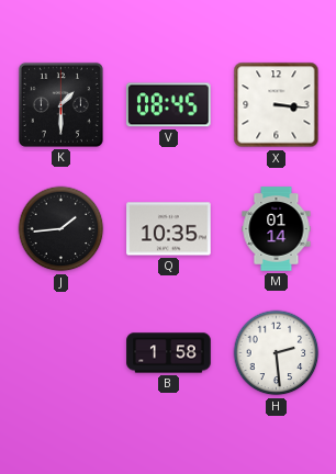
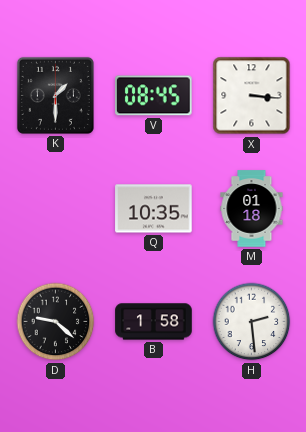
J: 1:44 -> none (61, 229)
M: 01:14 -> 01:18 (252, 209)
D: none -> 9:22 (56, 322)
